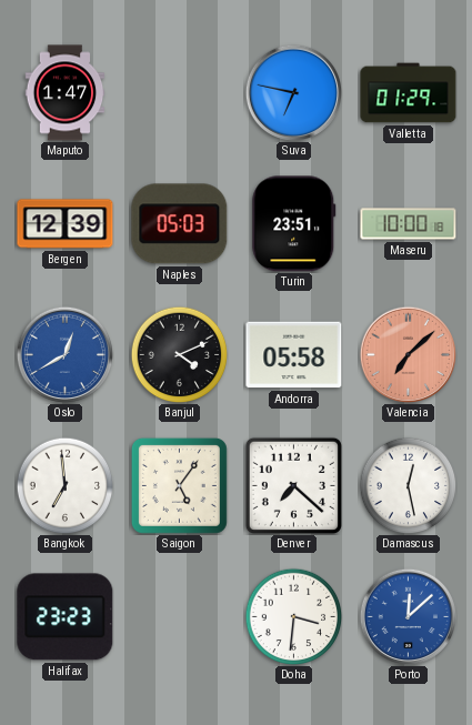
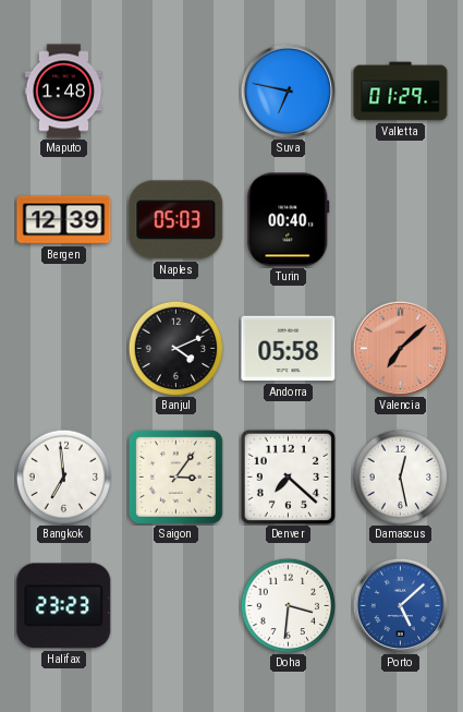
Maputo: 1:47 -> 1:48 (64, 92)
Turin: 23:51 -> 00:40 (289, 220)
Maseru: 10:00 -> none (409, 224)
Oslo: 12:40 -> none (64, 354)
Saigon: 5:06 -> 3:06 (175, 476)
Porto: 12:08 -> 5:08 (400, 605)
